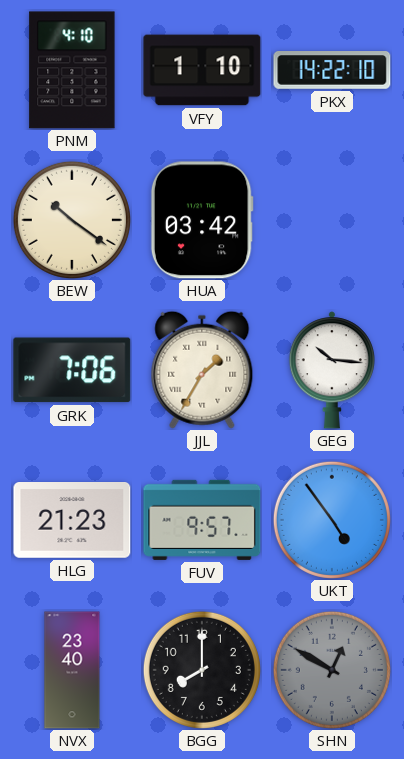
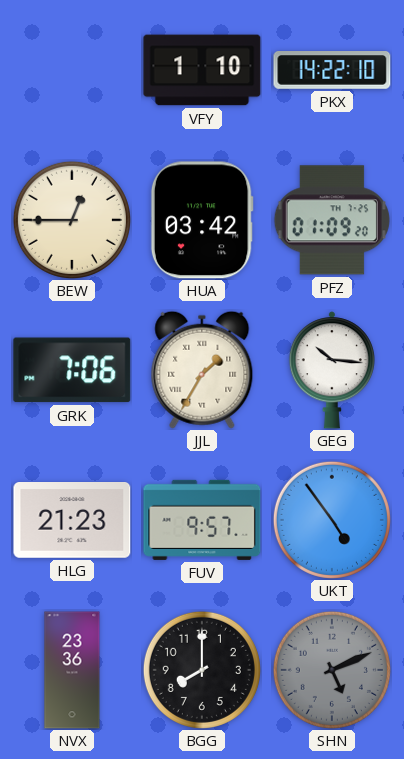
PNM: 4:10 -> none (72, 70)
BEW: 10:21 -> 12:45 (72, 220)
PFZ: none -> 01:09 (332, 220)
NVX: 23:40 -> 23:36 (72, 670)
SHN: 12:50 -> 5:11 (332, 670)
